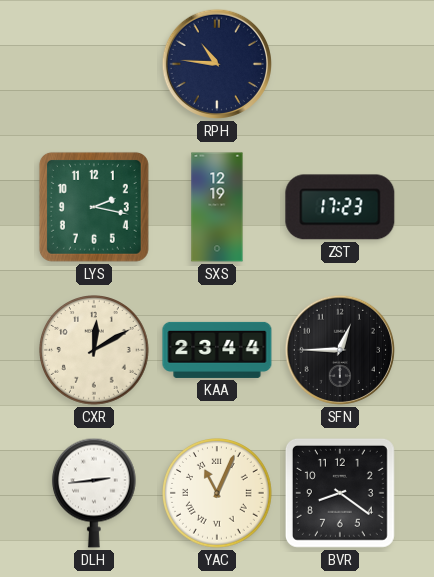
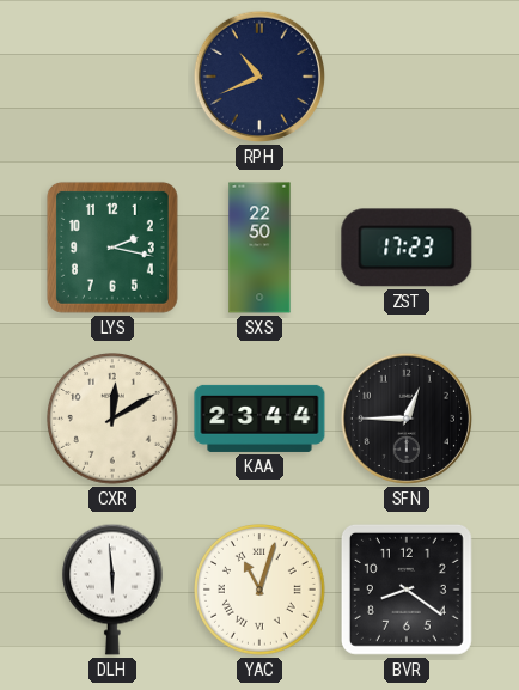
RPH: 10:46 -> 10:41 (259, 77)
SXS: 12:19 -> 22:50 (259, 248)
DLH: 2:44 -> 5:59 (112, 590)
YAC: 11:04 -> 11:03 (261, 591)
